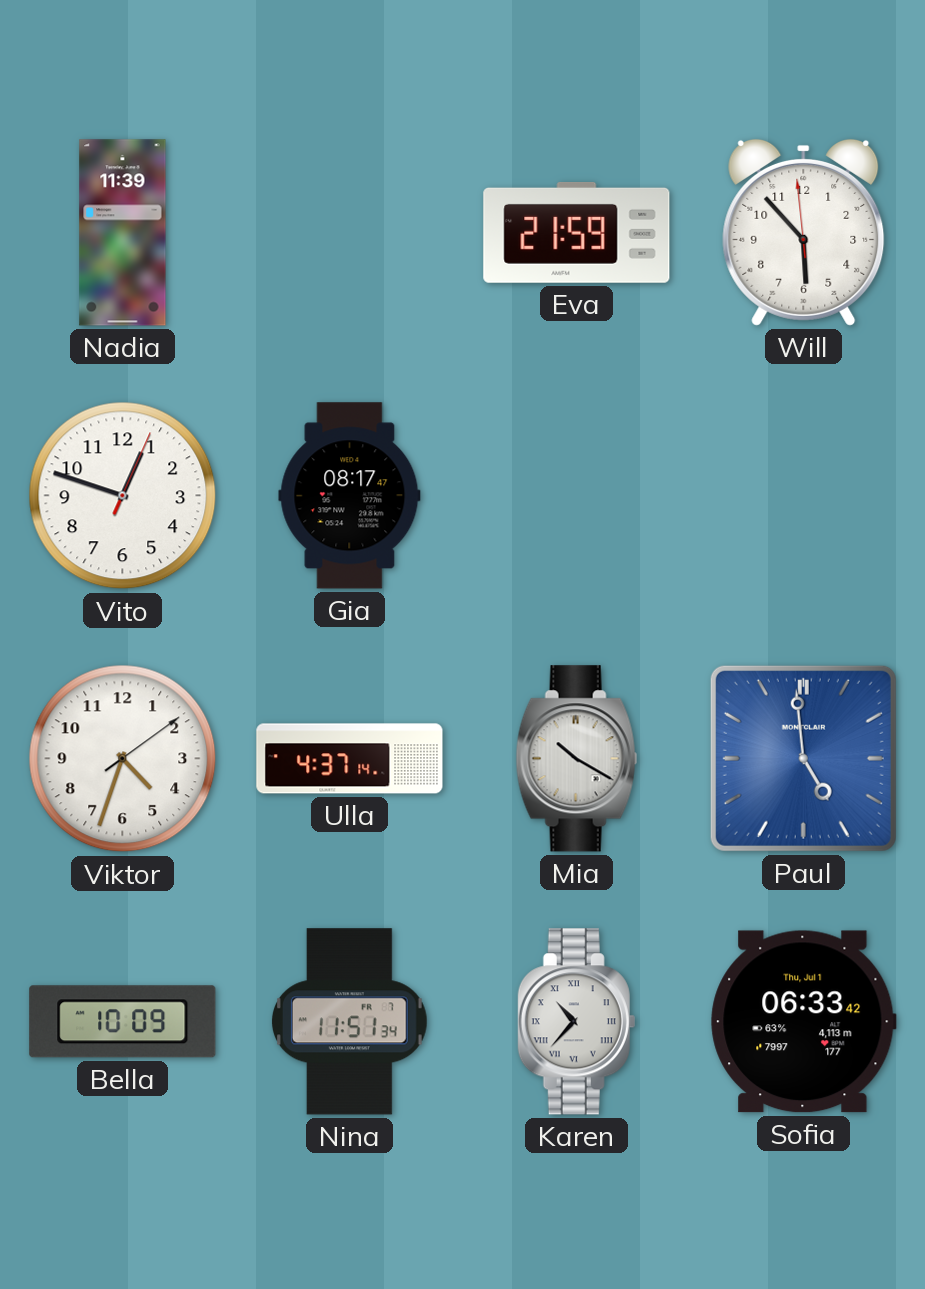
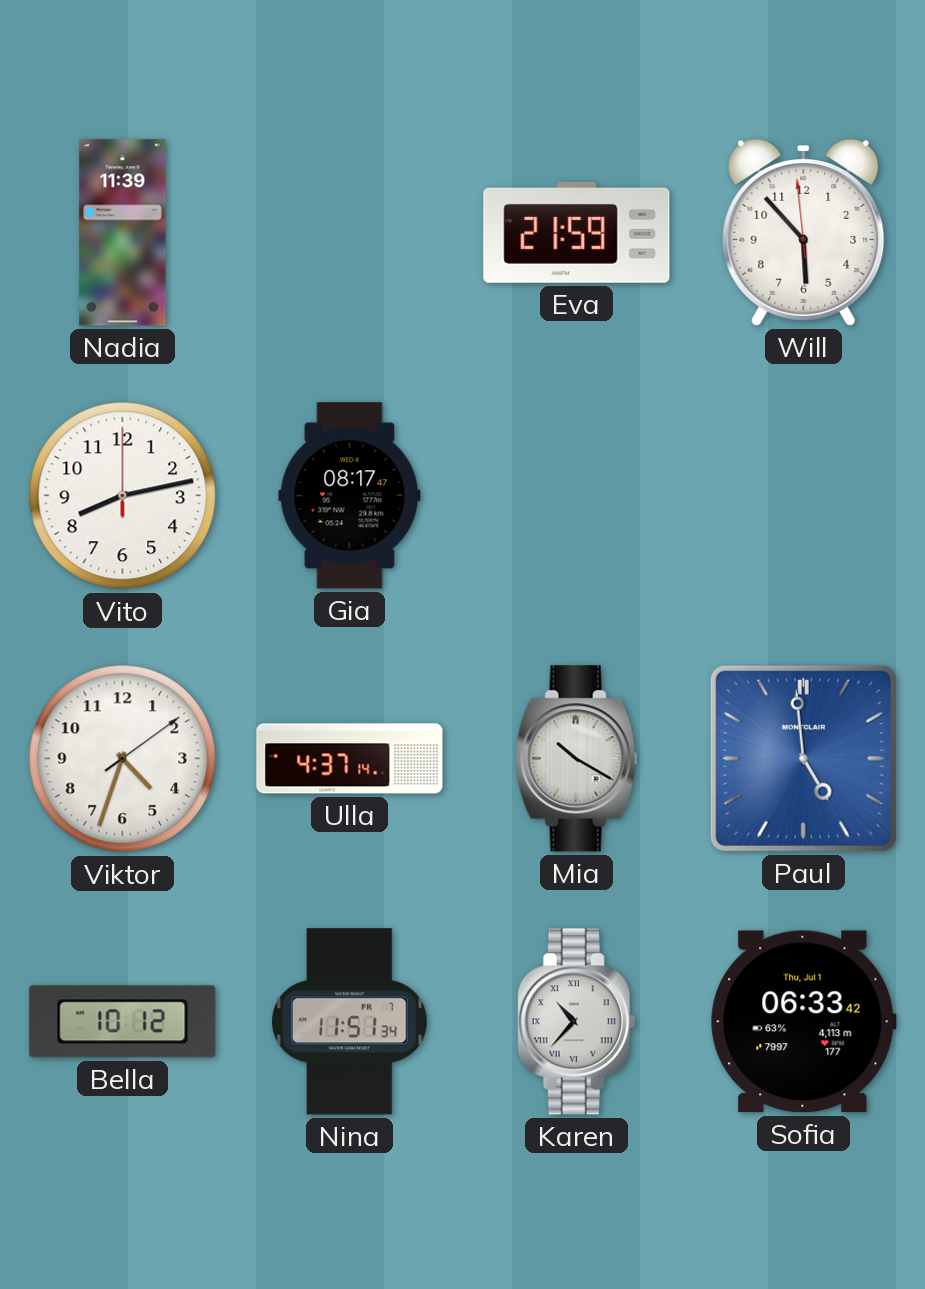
Vito: 12:48 -> 8:13 (123, 496)
Bella: 10:09 -> 10:12 (123, 1022)
